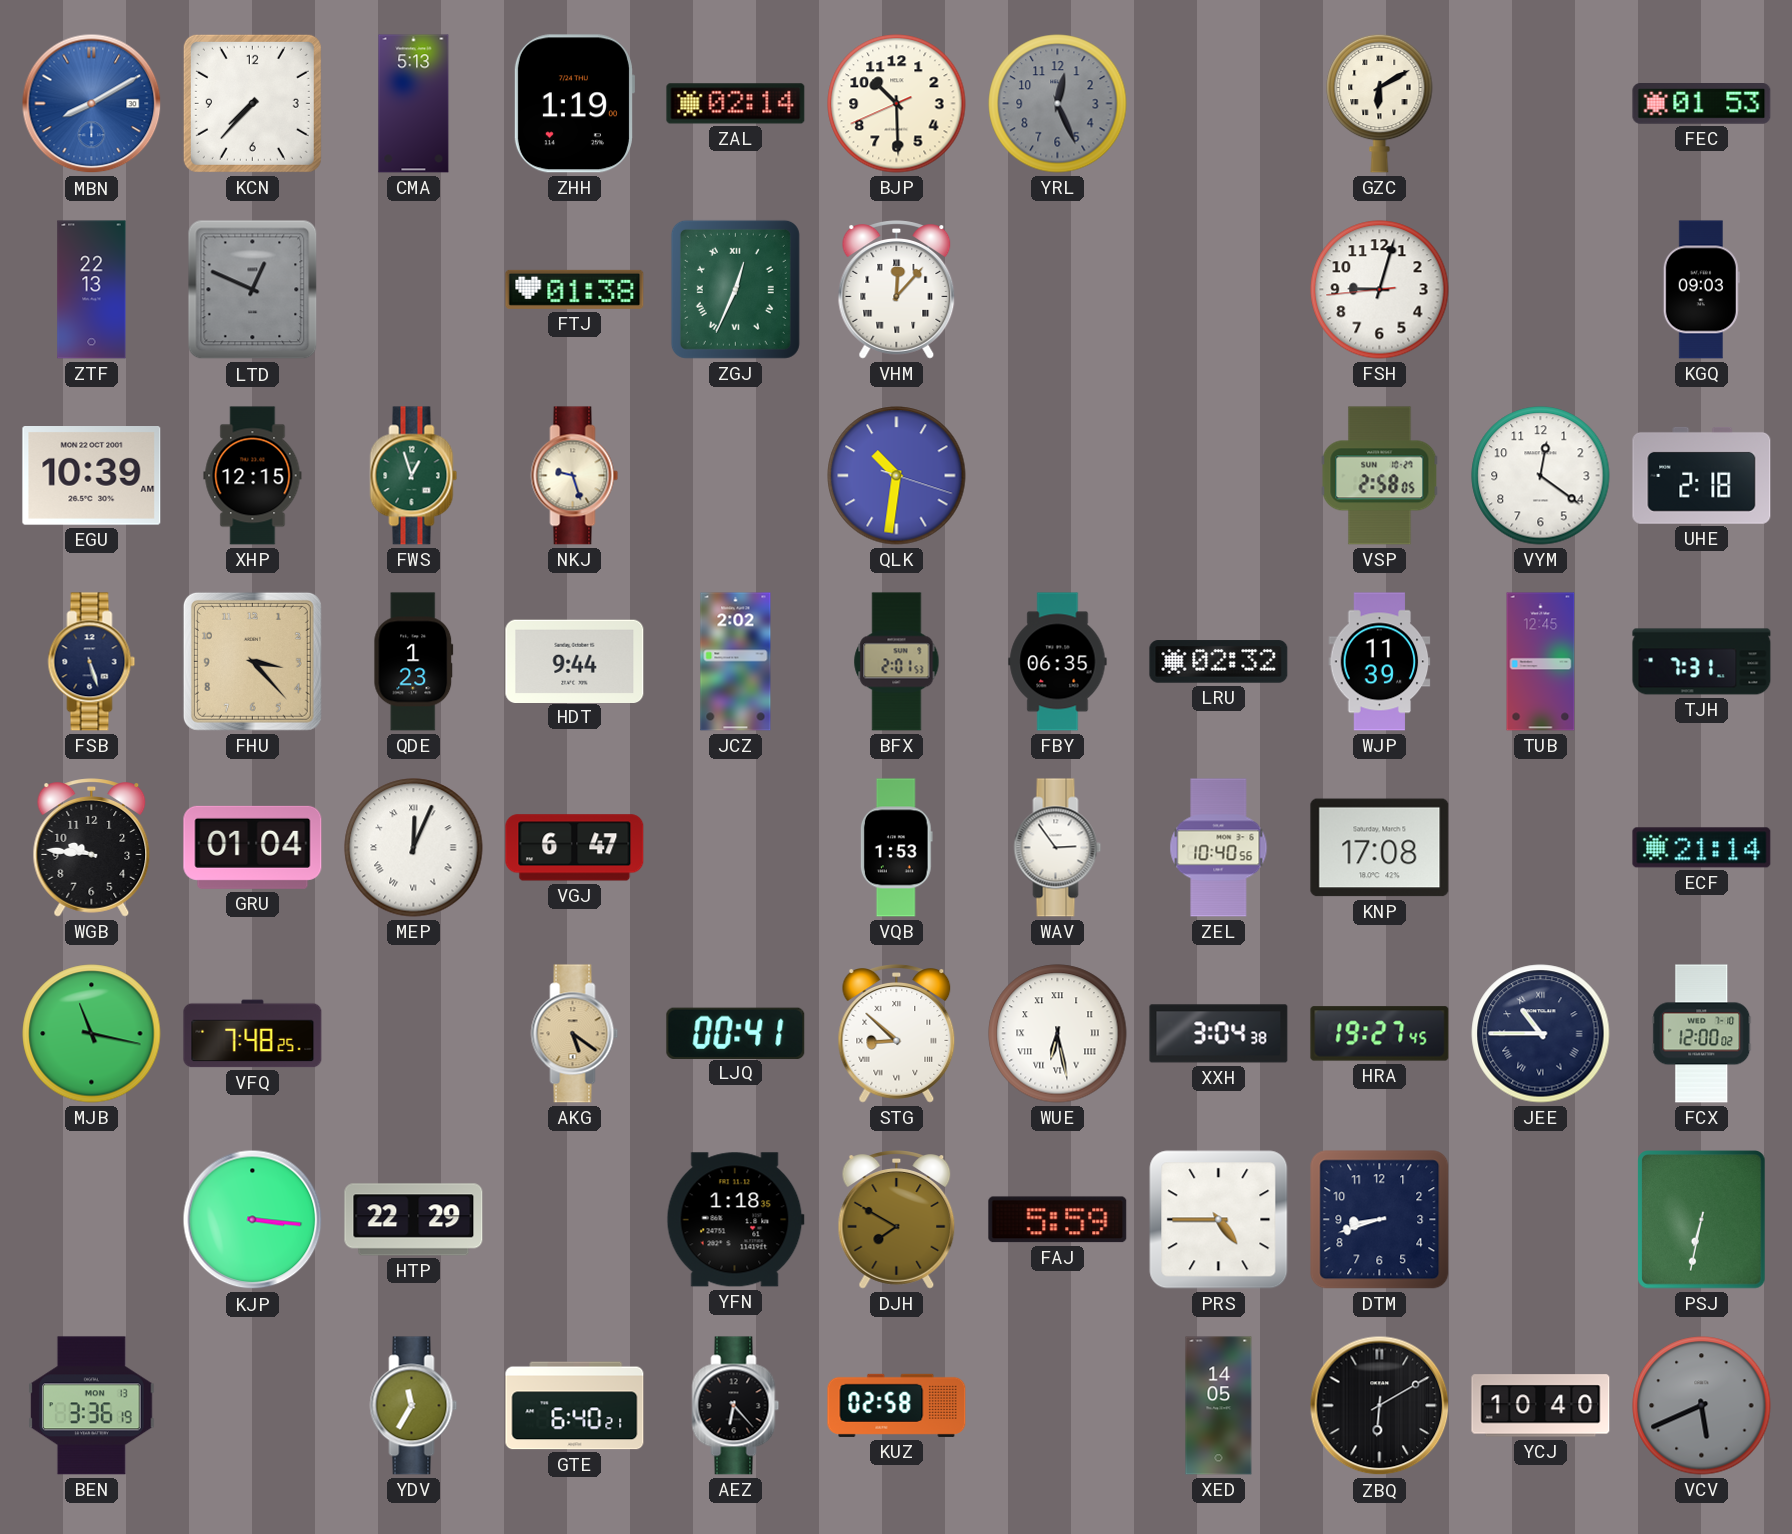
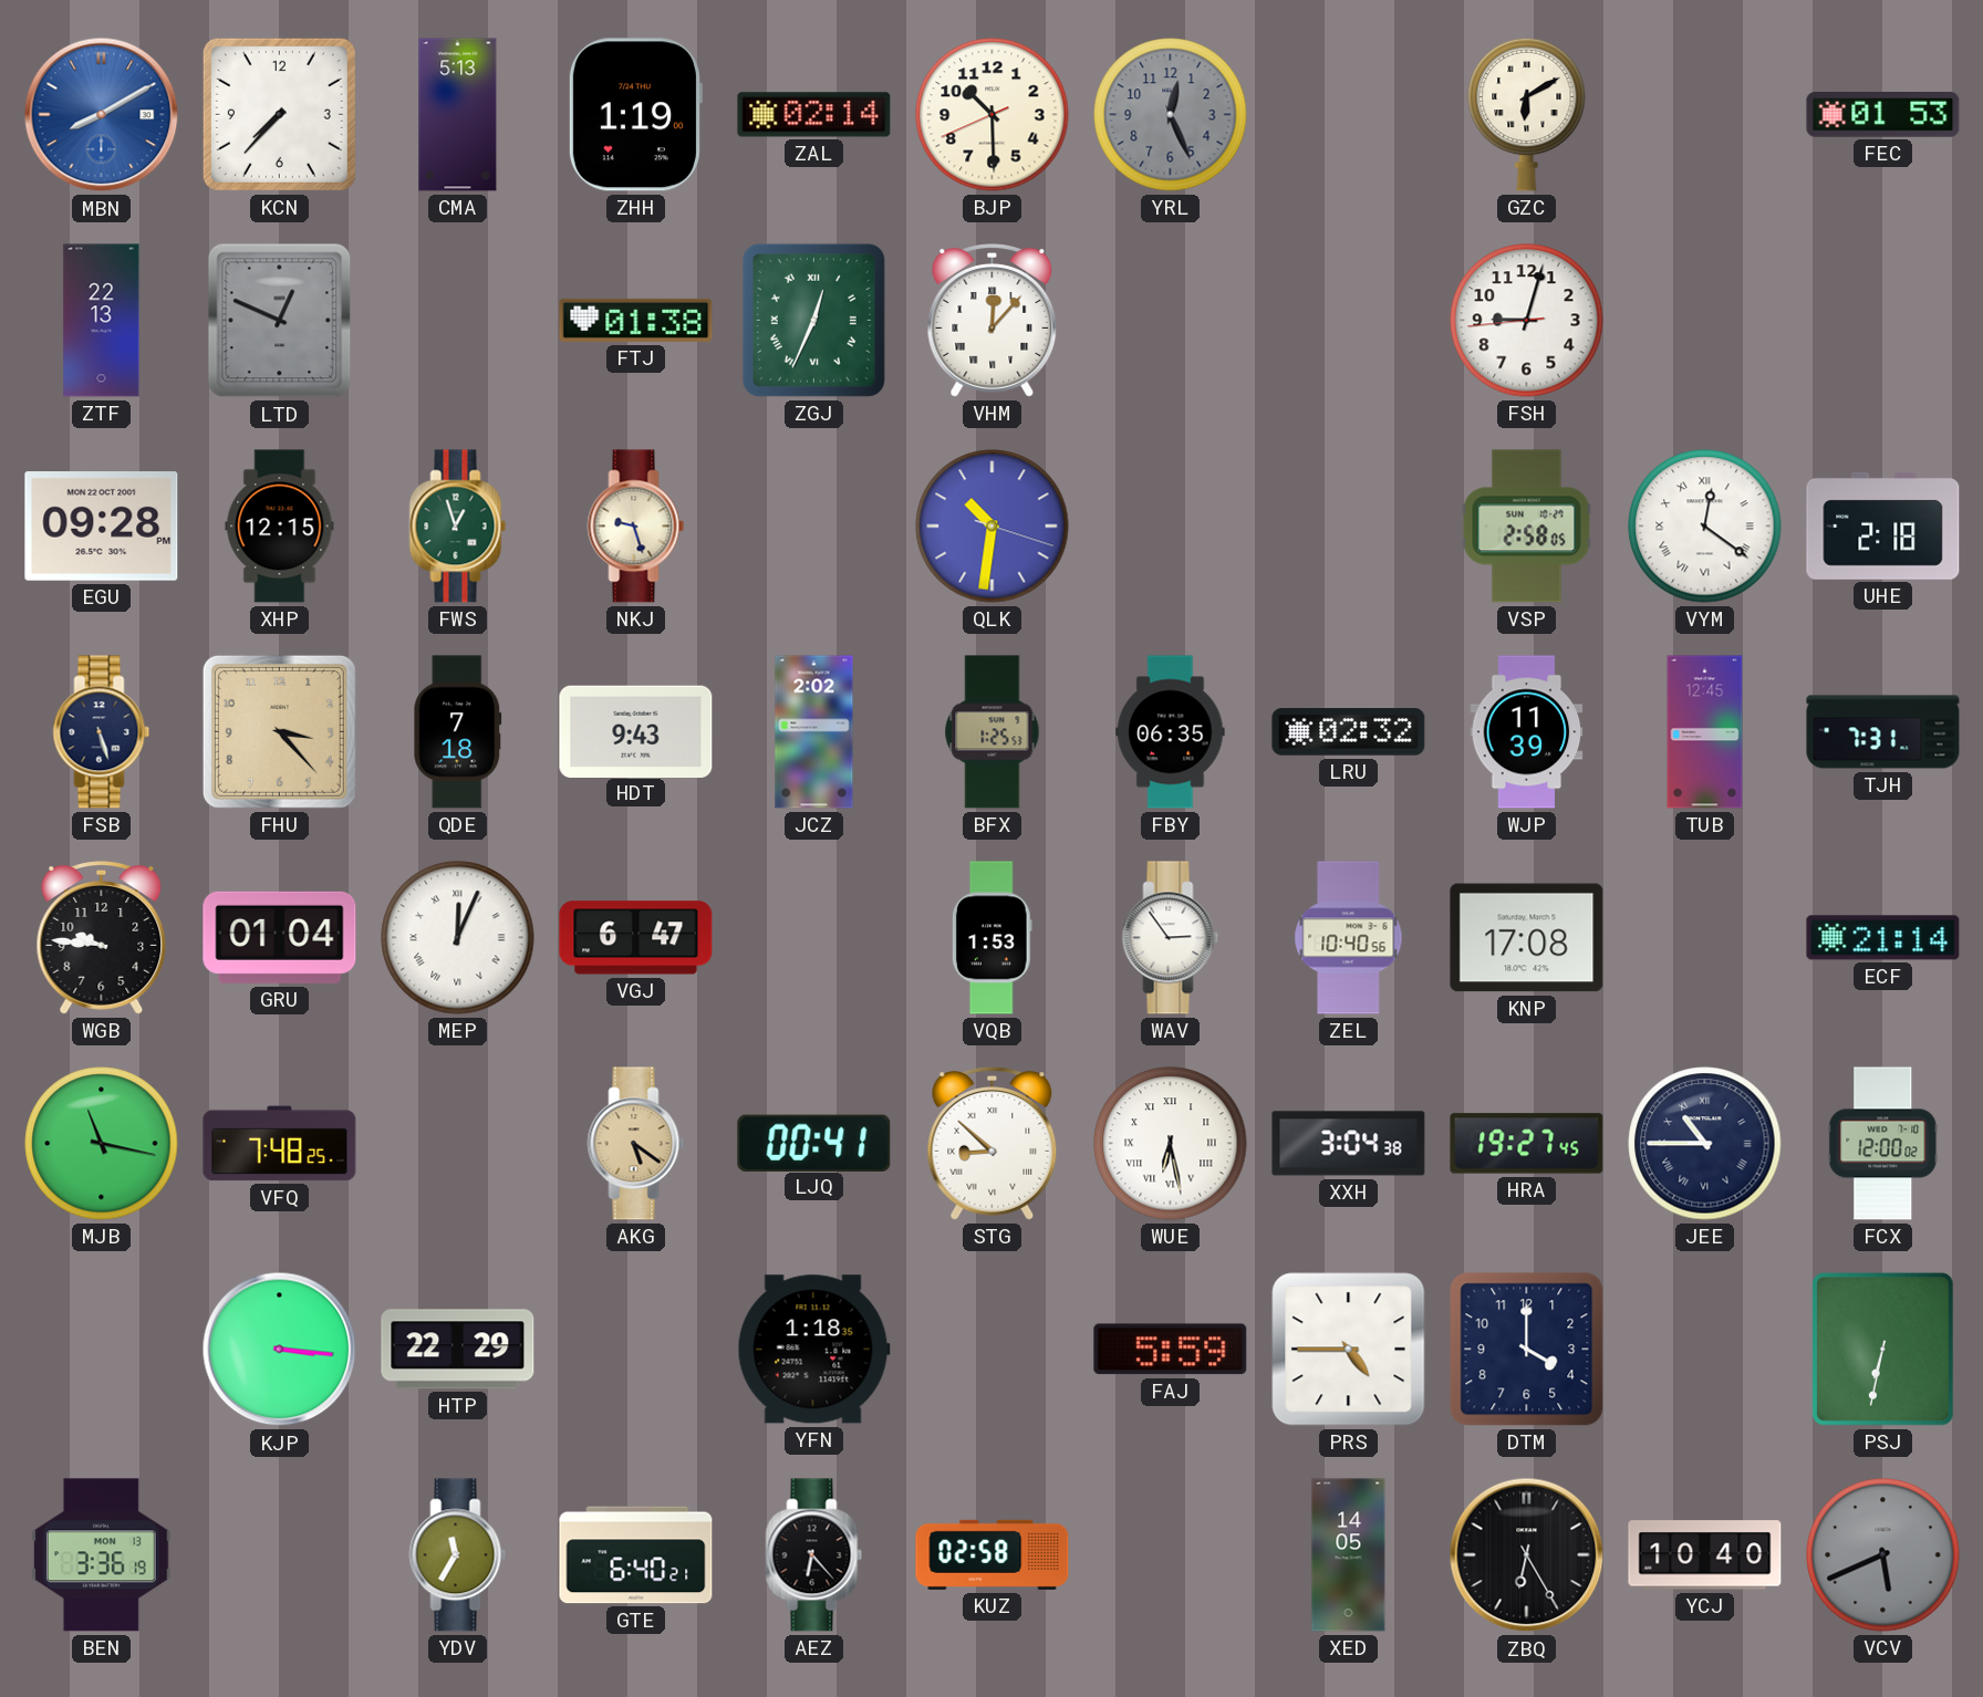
KGQ: 09:03 -> none (1701, 290)
EGU: 10:39 -> 09:28 (102, 527)
VYM numerals: Arabic -> Roman (1705, 527)
QDE: 1:23 -> 7:18 (458, 732)
HDT: 9:44 -> 9:43 (636, 731)
BFX: 2:01 -> 1:25 (993, 732)
DJH: 7:50 -> none (897, 1220)
DTM: 8:42 -> 4:00 (1527, 1350)
ZBQ: 6:10 -> 6:25 (1527, 1555)
